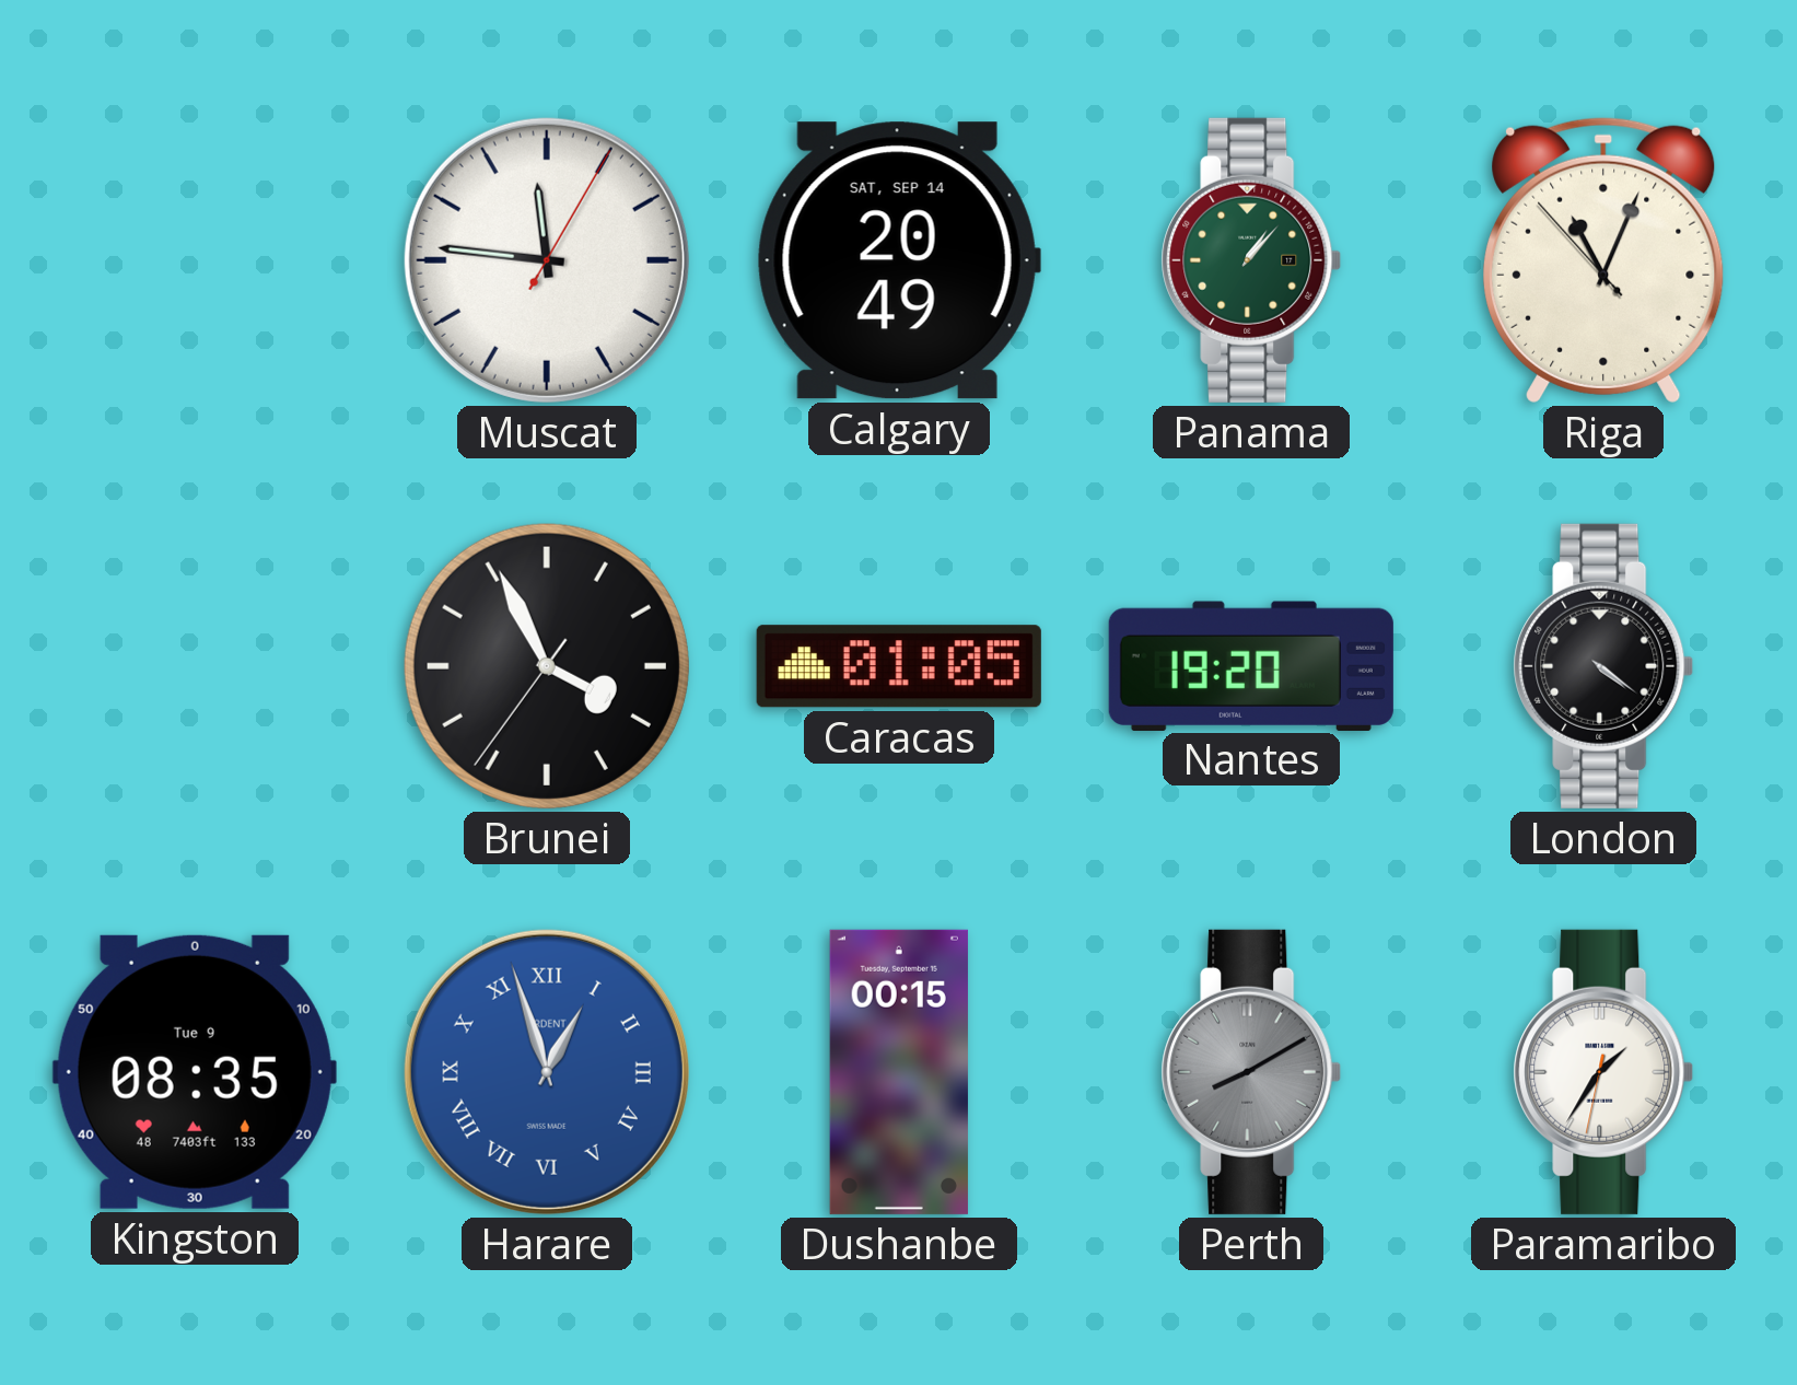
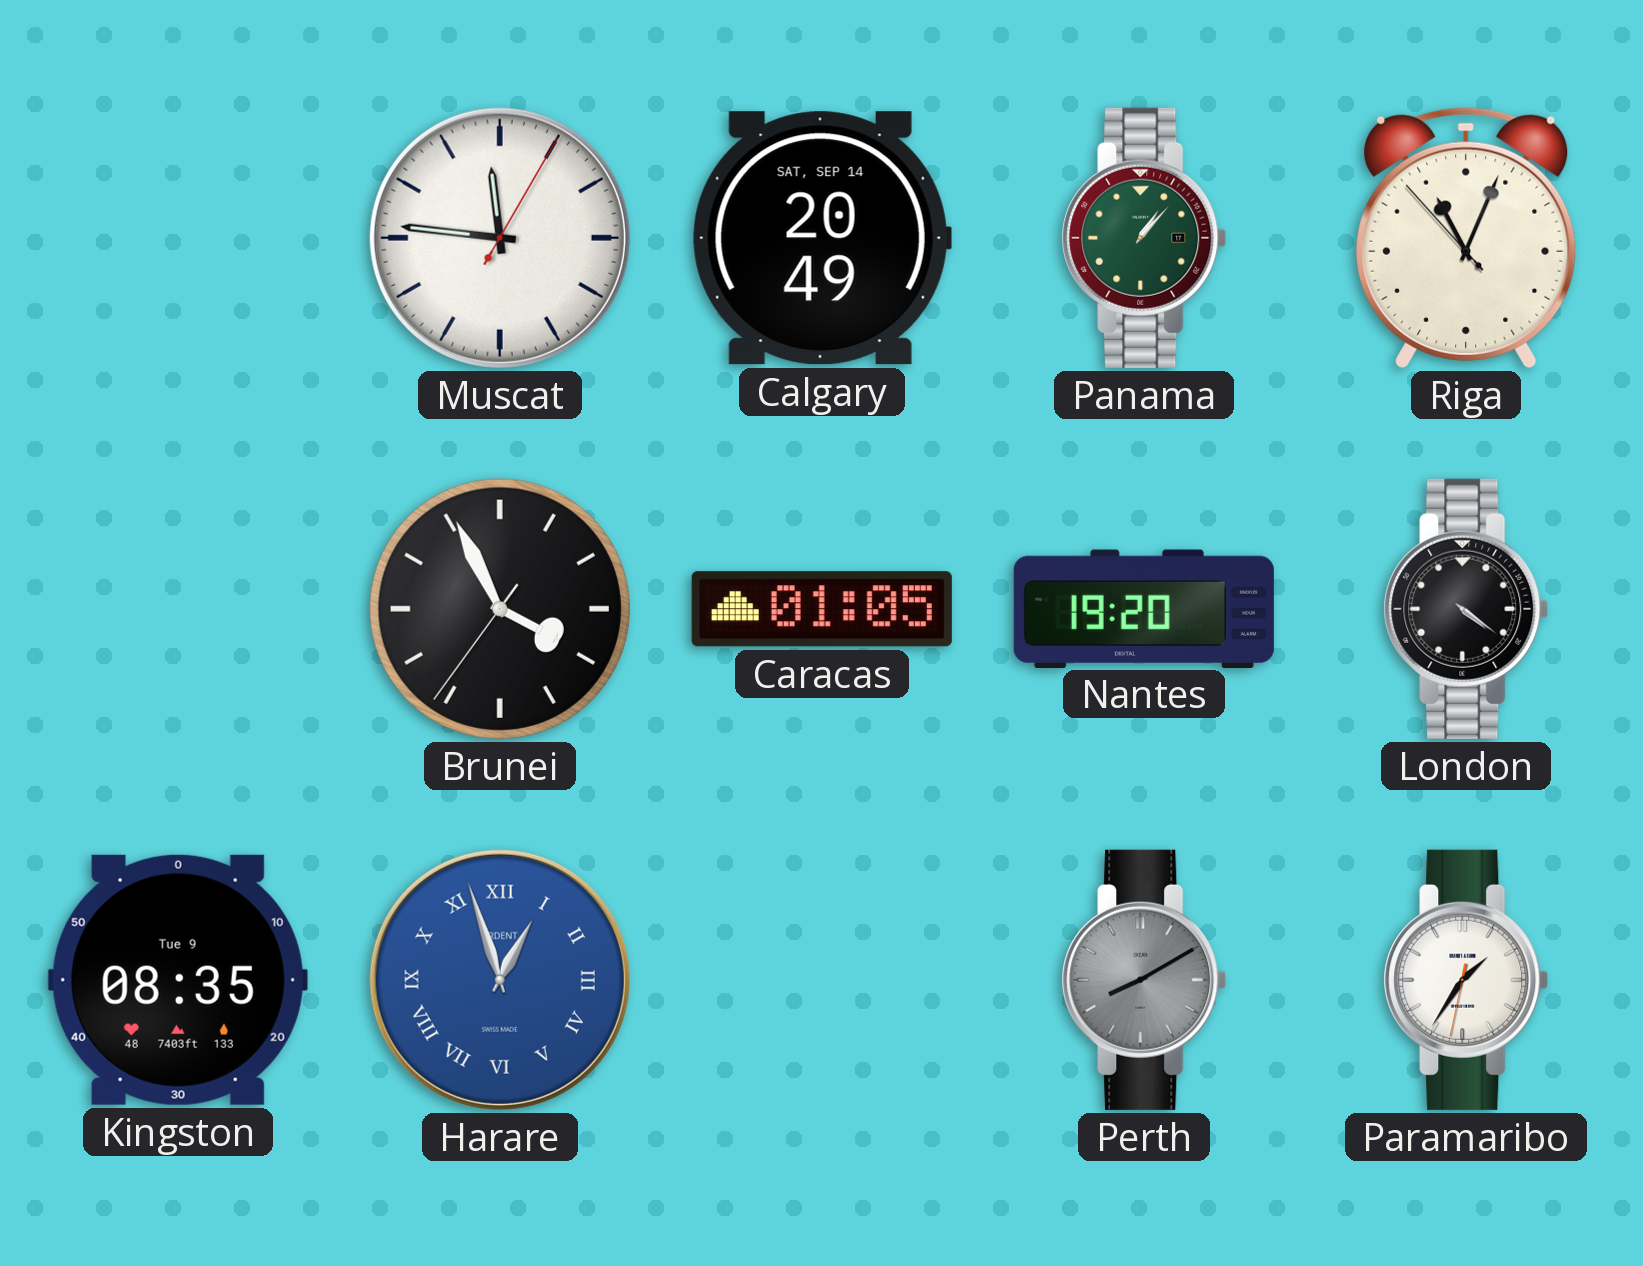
Dushanbe: 00:15 -> none (899, 1072)
